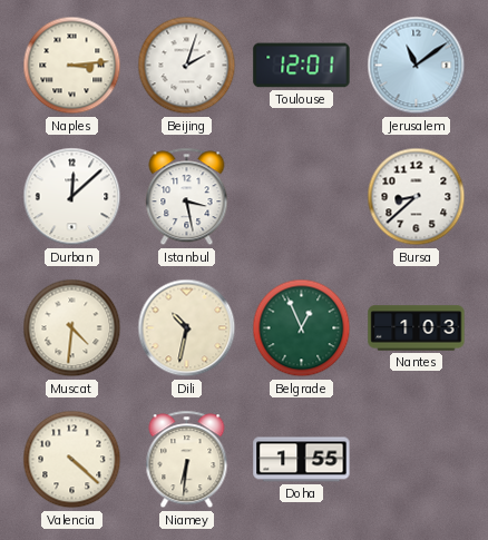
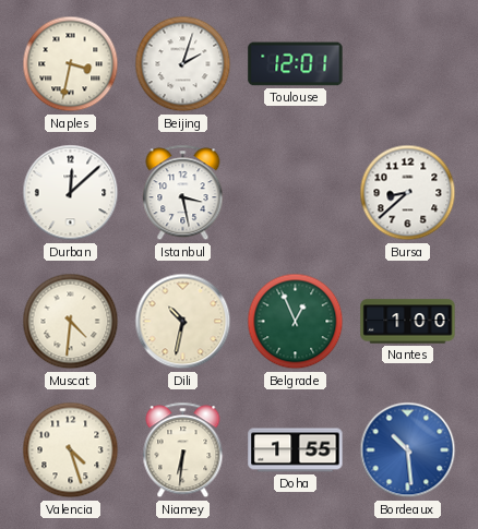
Naples: 3:14 -> 3:32 (71, 64)
Jerusalem: 11:09 -> none (417, 66)
Nantes: 1:03 -> 1:00 (408, 322)
Valencia: 4:22 -> 4:27 (71, 450)
Bordeaux: none -> 10:29 (408, 450)
